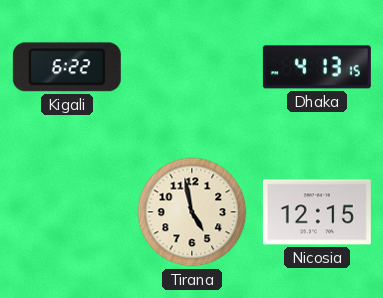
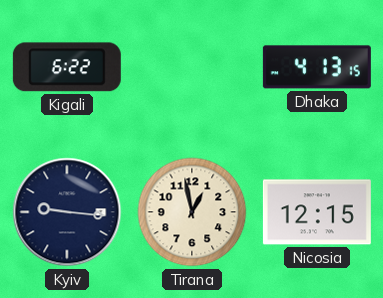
Kyiv: none -> 9:16 (67, 212)
Tirana: 4:58 -> 12:58 (192, 212)
